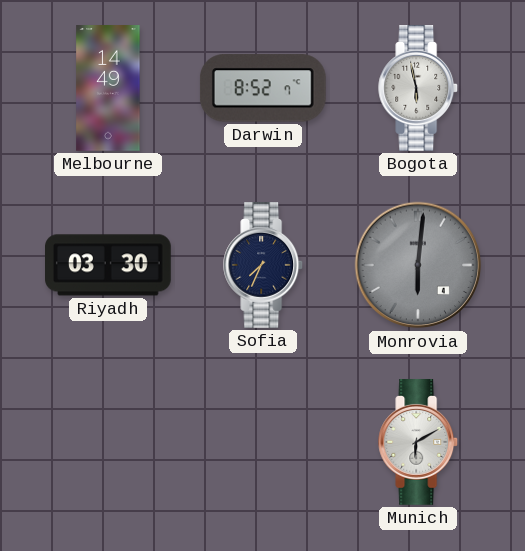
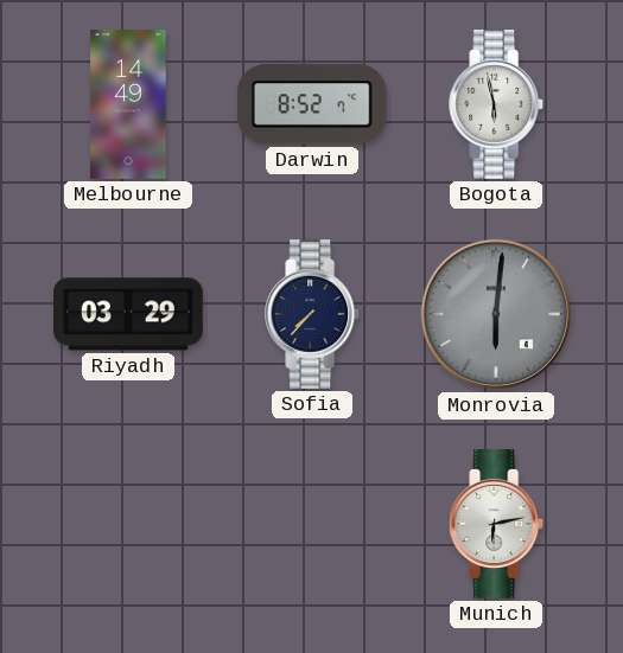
Riyadh: 03:30 -> 03:29 (129, 314)
Sofia: 7:34 -> 7:37 (313, 315)
Munich: 6:10 -> 6:13 (497, 525)
